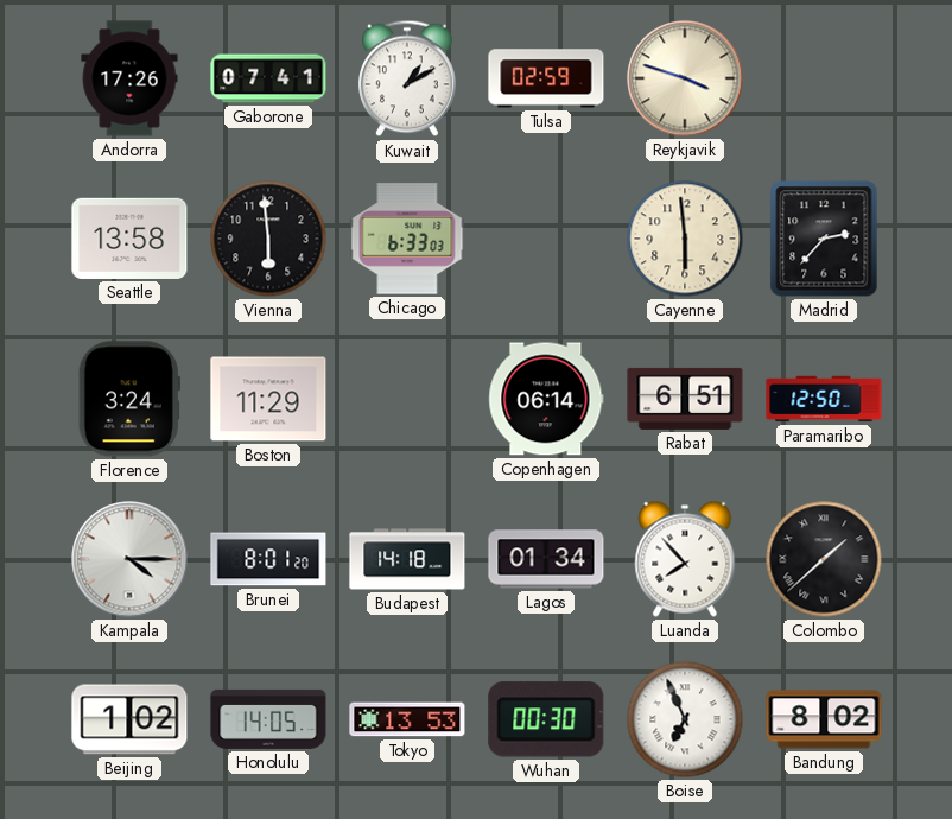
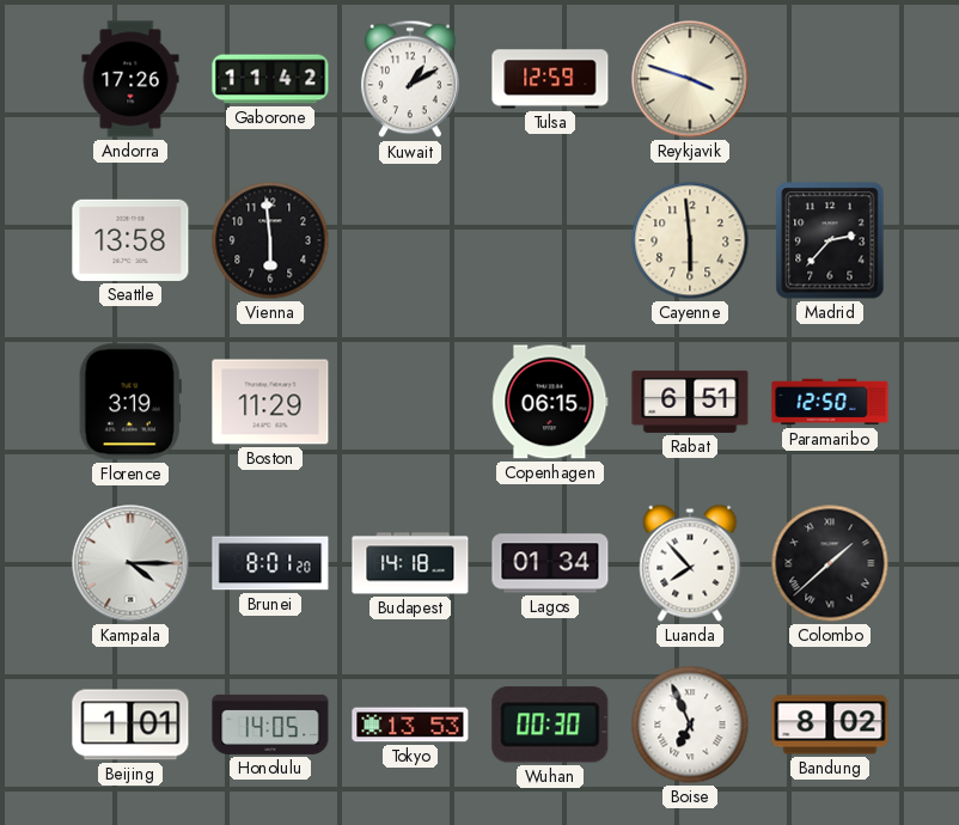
Gaborone: 07:41 -> 11:42 (270, 79)
Tulsa: 02:59 -> 12:59 (550, 79)
Chicago: 6:33 -> none (407, 239)
Florence: 3:24 -> 3:19 (130, 402)
Copenhagen: 06:14 -> 06:15 (550, 402)
Beijing: 1:02 -> 1:01 (130, 725)
